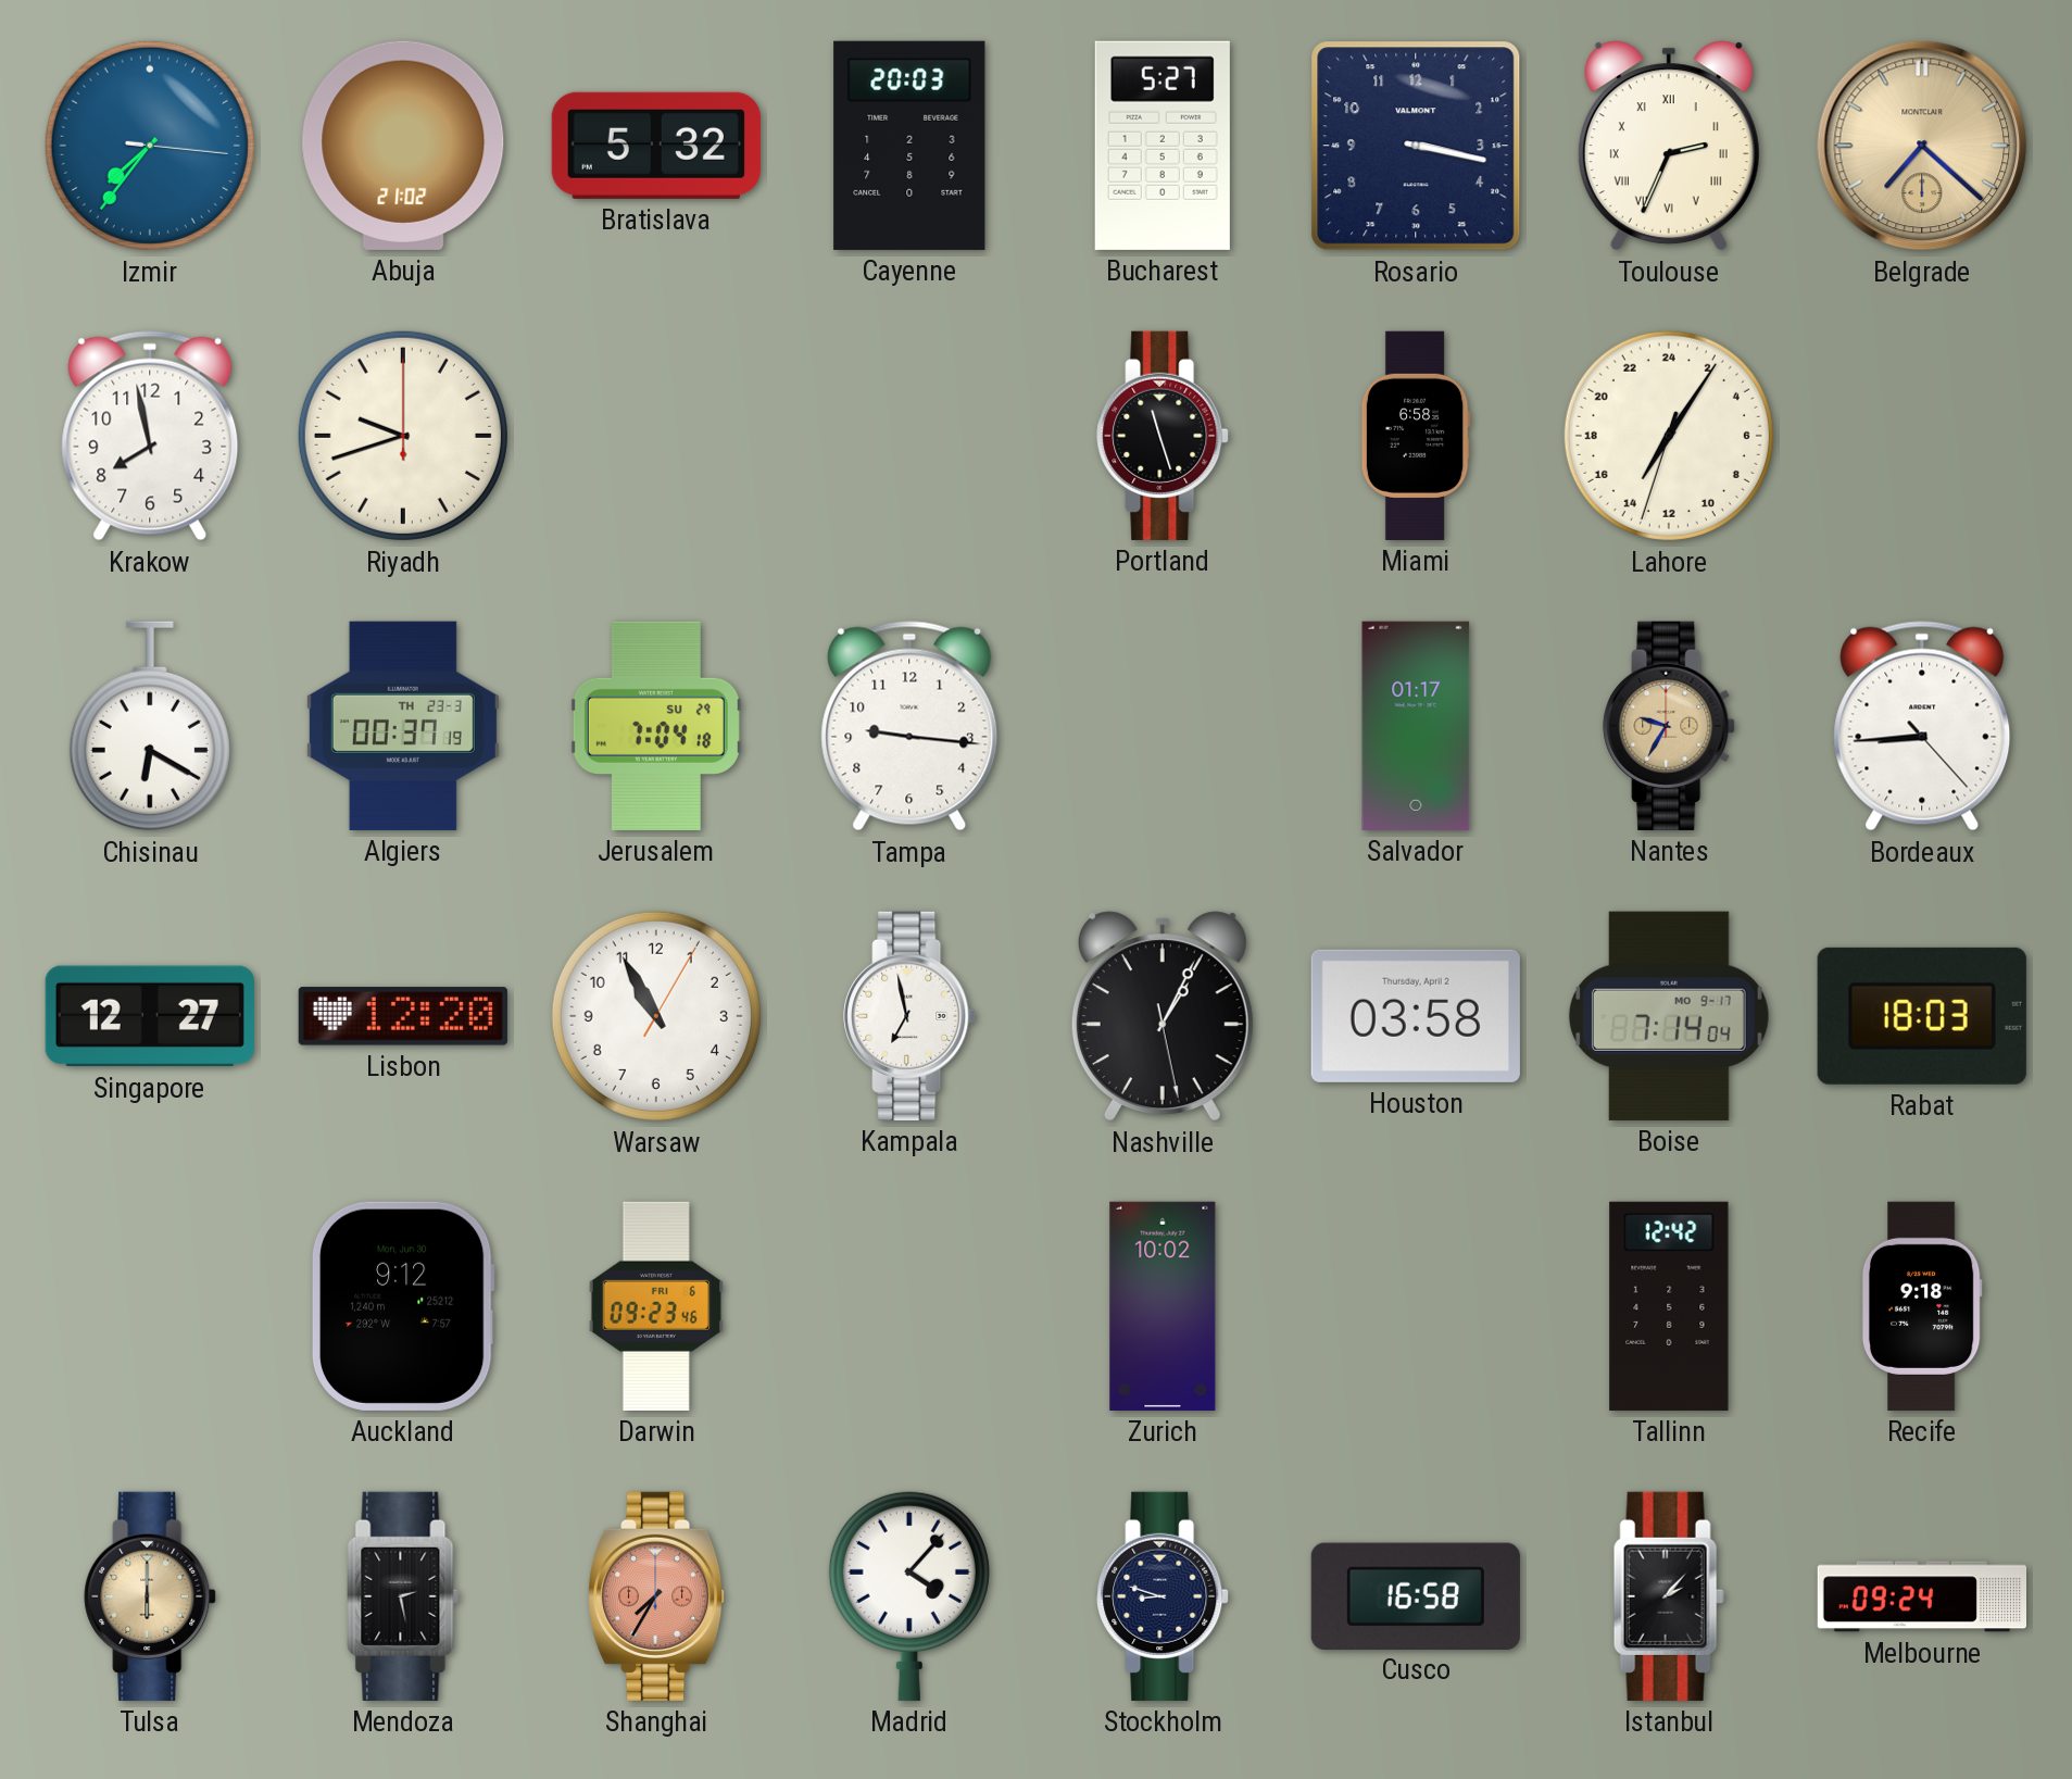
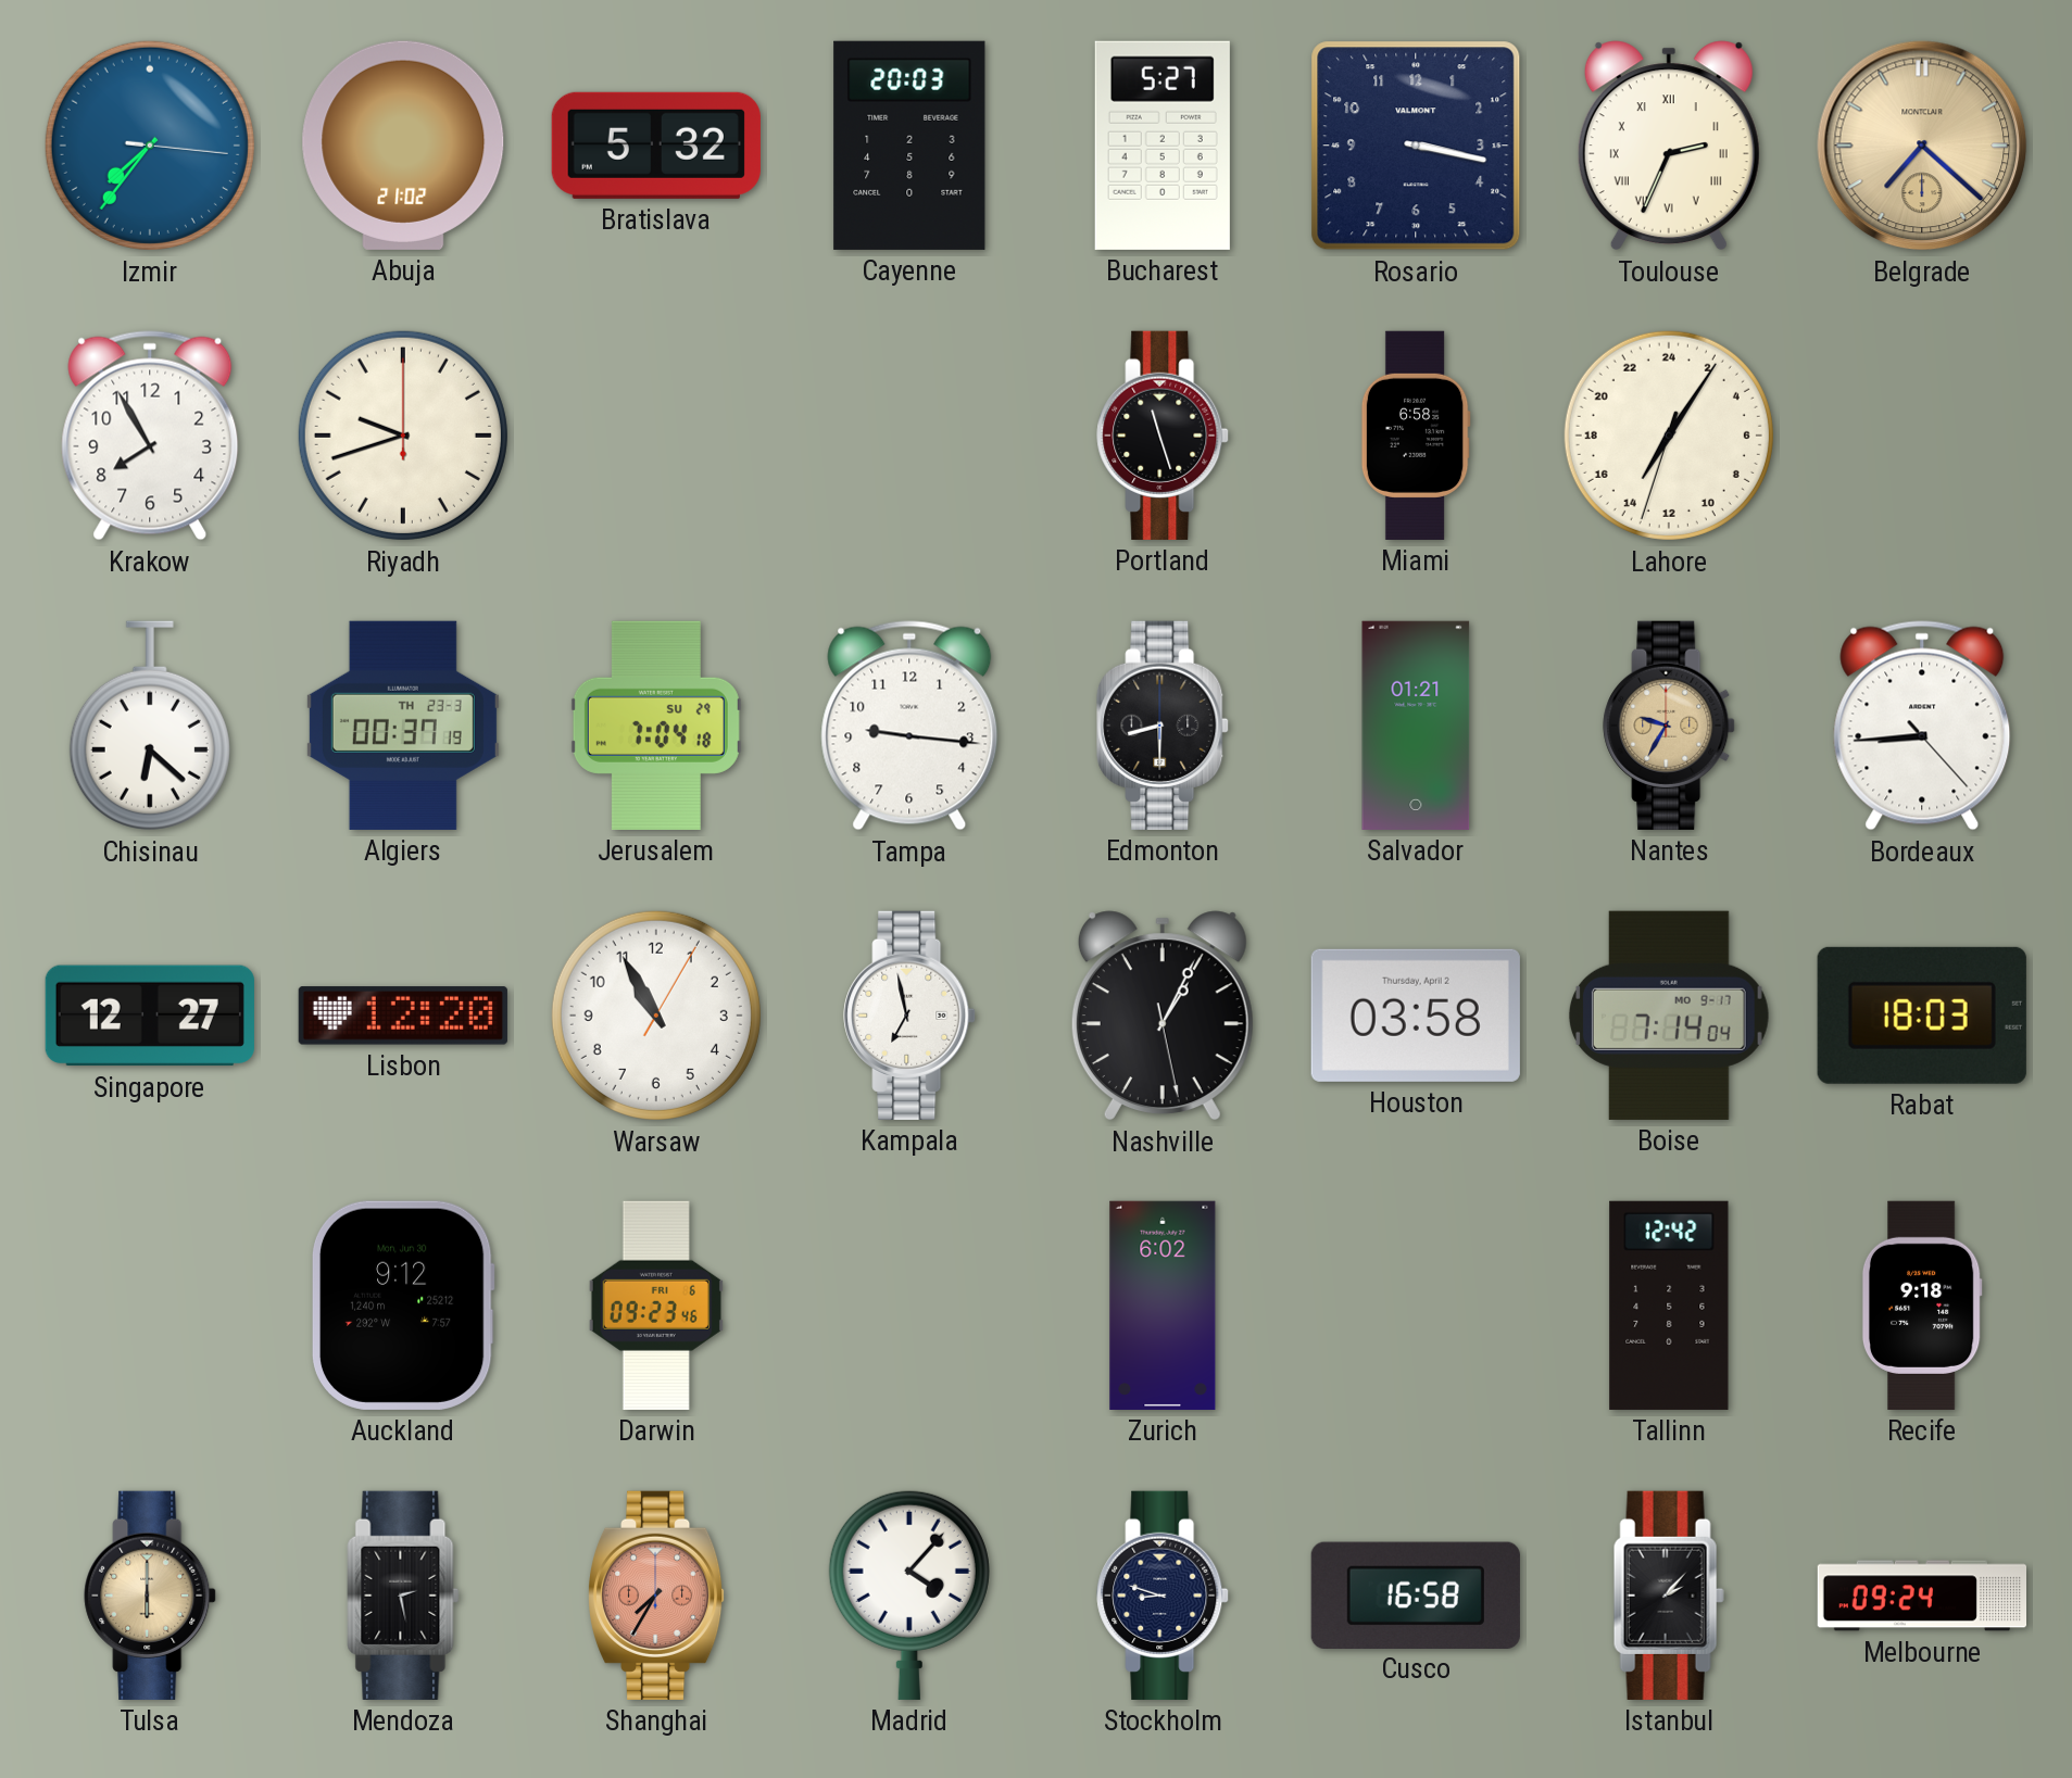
Krakow: 7:58 -> 7:55 (150, 436)
Chisinau: 6:20 -> 6:22 (150, 726)
Edmonton: none -> 8:30 (1163, 726)
Salvador: 01:17 -> 01:21 (1416, 726)
Zurich: 10:02 -> 6:02 (1163, 1306)
